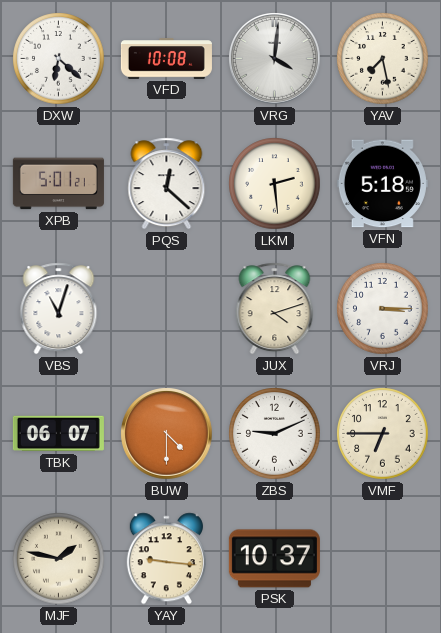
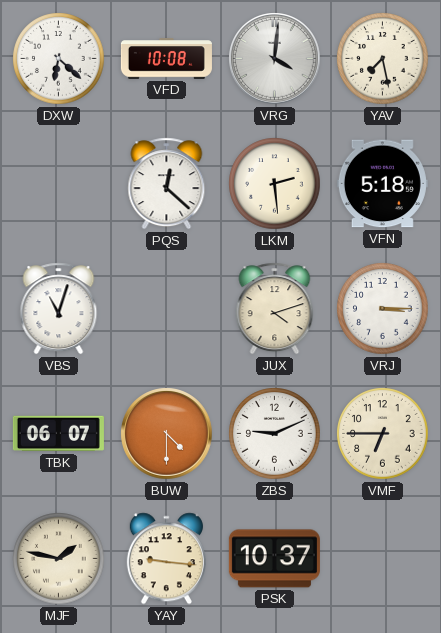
XPB: 5:01 -> none (58, 184)
